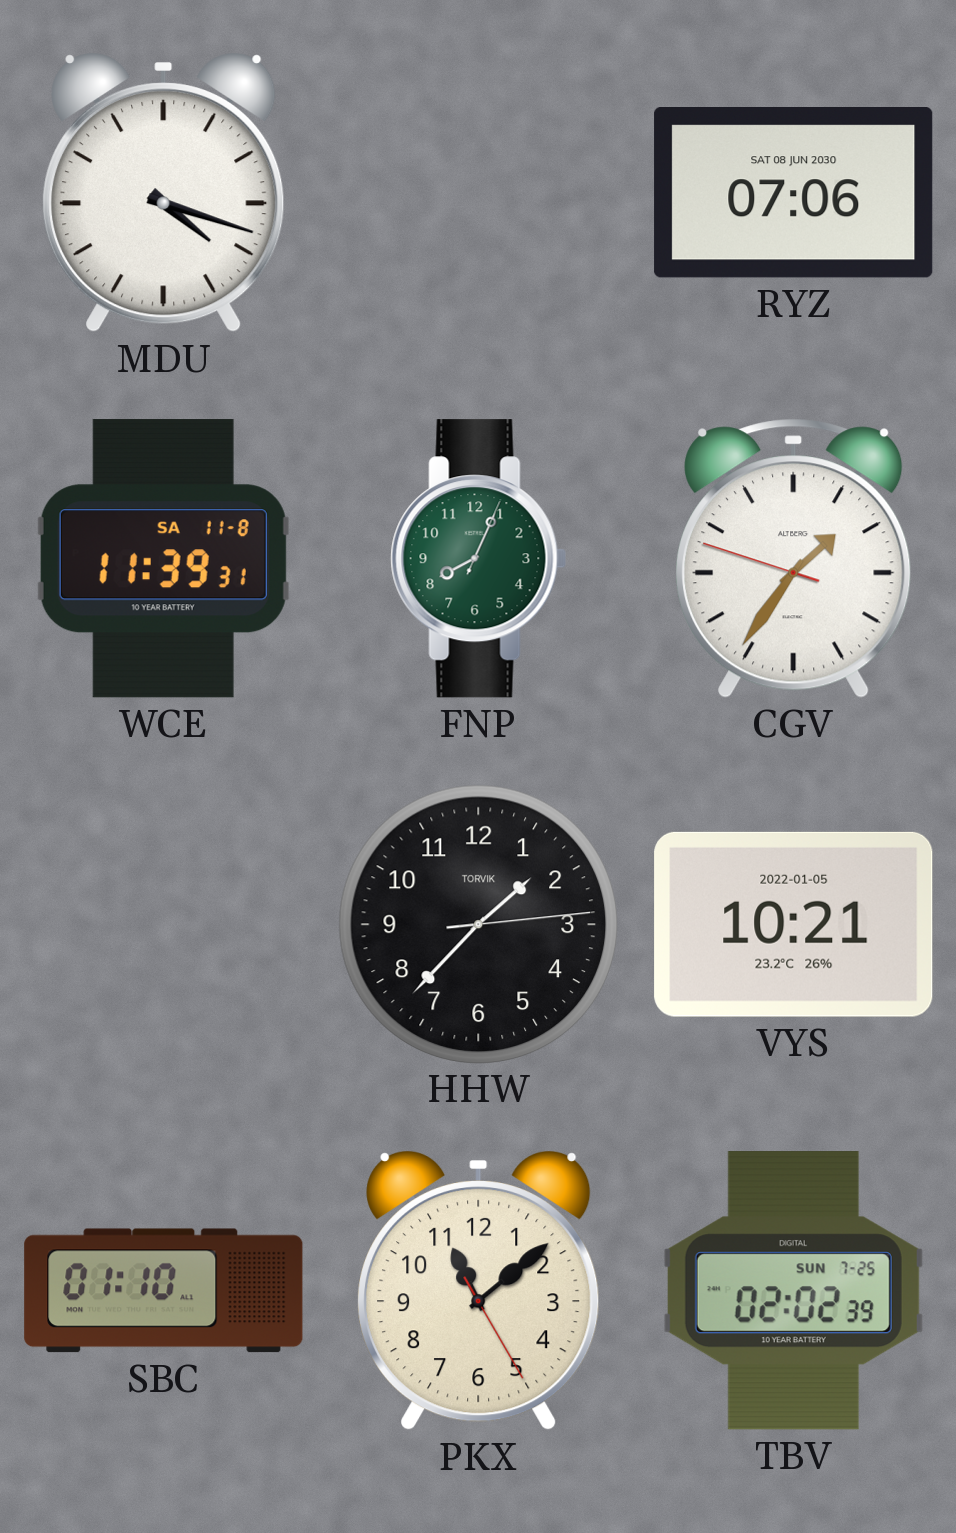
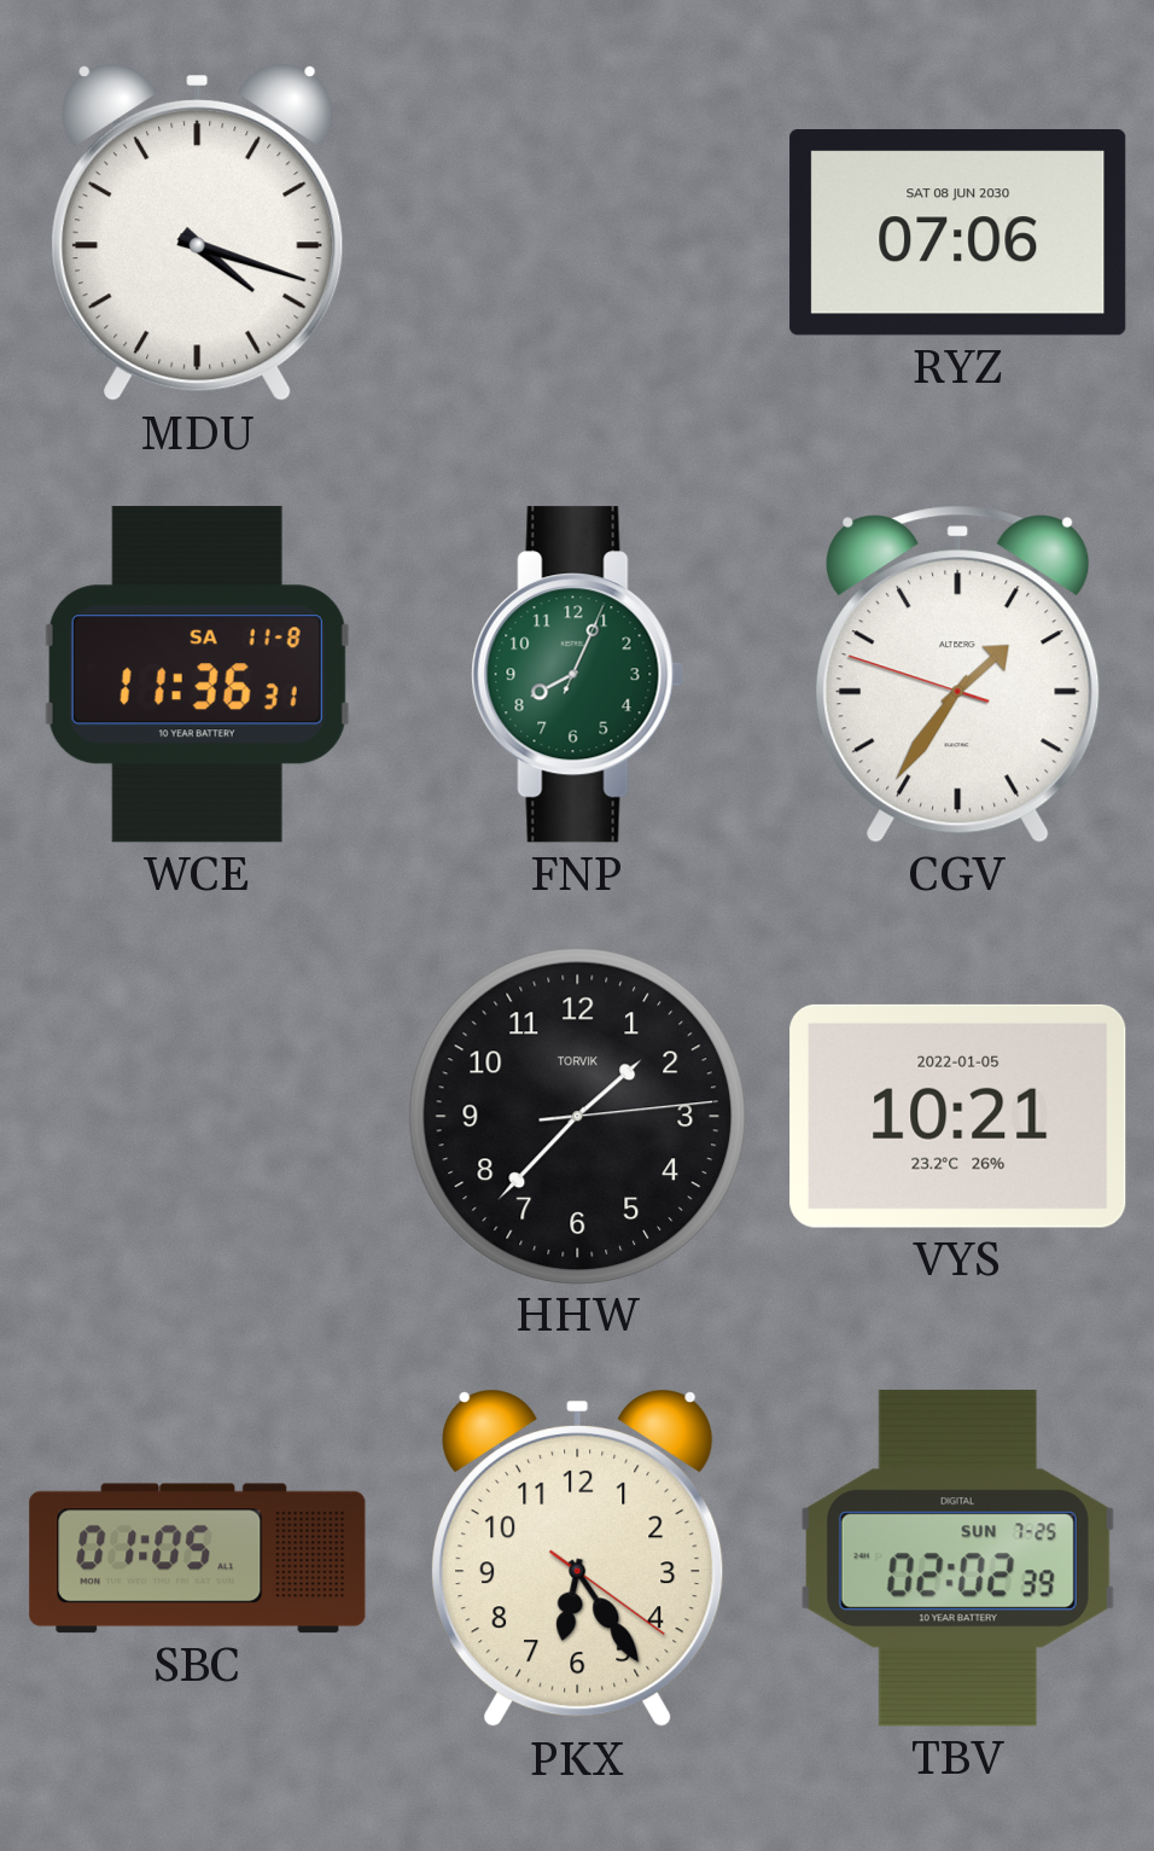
WCE: 11:39 -> 11:36 (197, 675)
SBC: 01:10 -> 01:05 (198, 1559)
PKX: 11:08 -> 6:24 (578, 1560)
